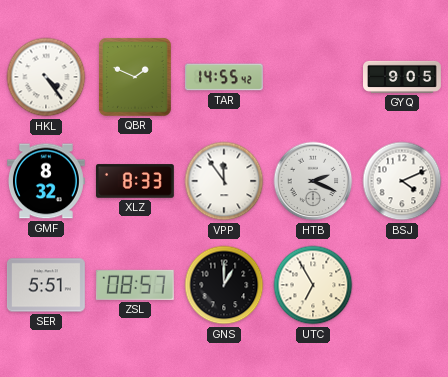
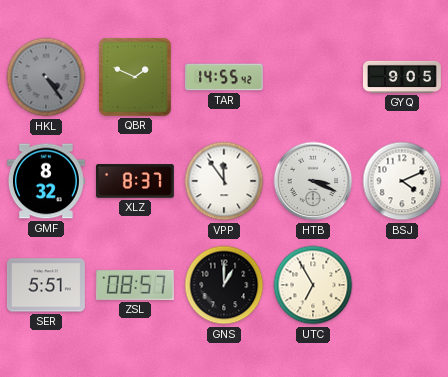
HKL dial: white -> grey (46, 77)
XLZ: 8:33 -> 8:37 (135, 181)
HTB: 2:19 -> 3:19 (313, 181)
